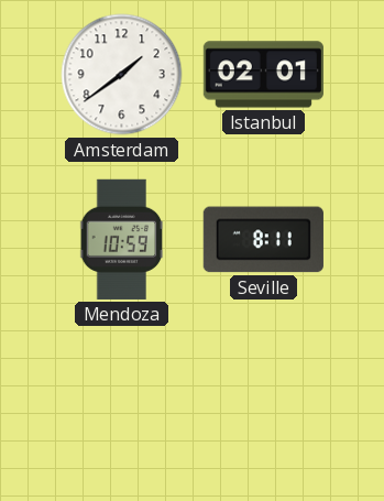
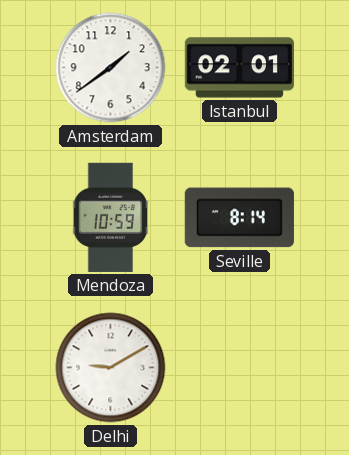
Seville: 8:11 -> 8:14 (239, 218)
Delhi: none -> 9:10 (111, 368)
